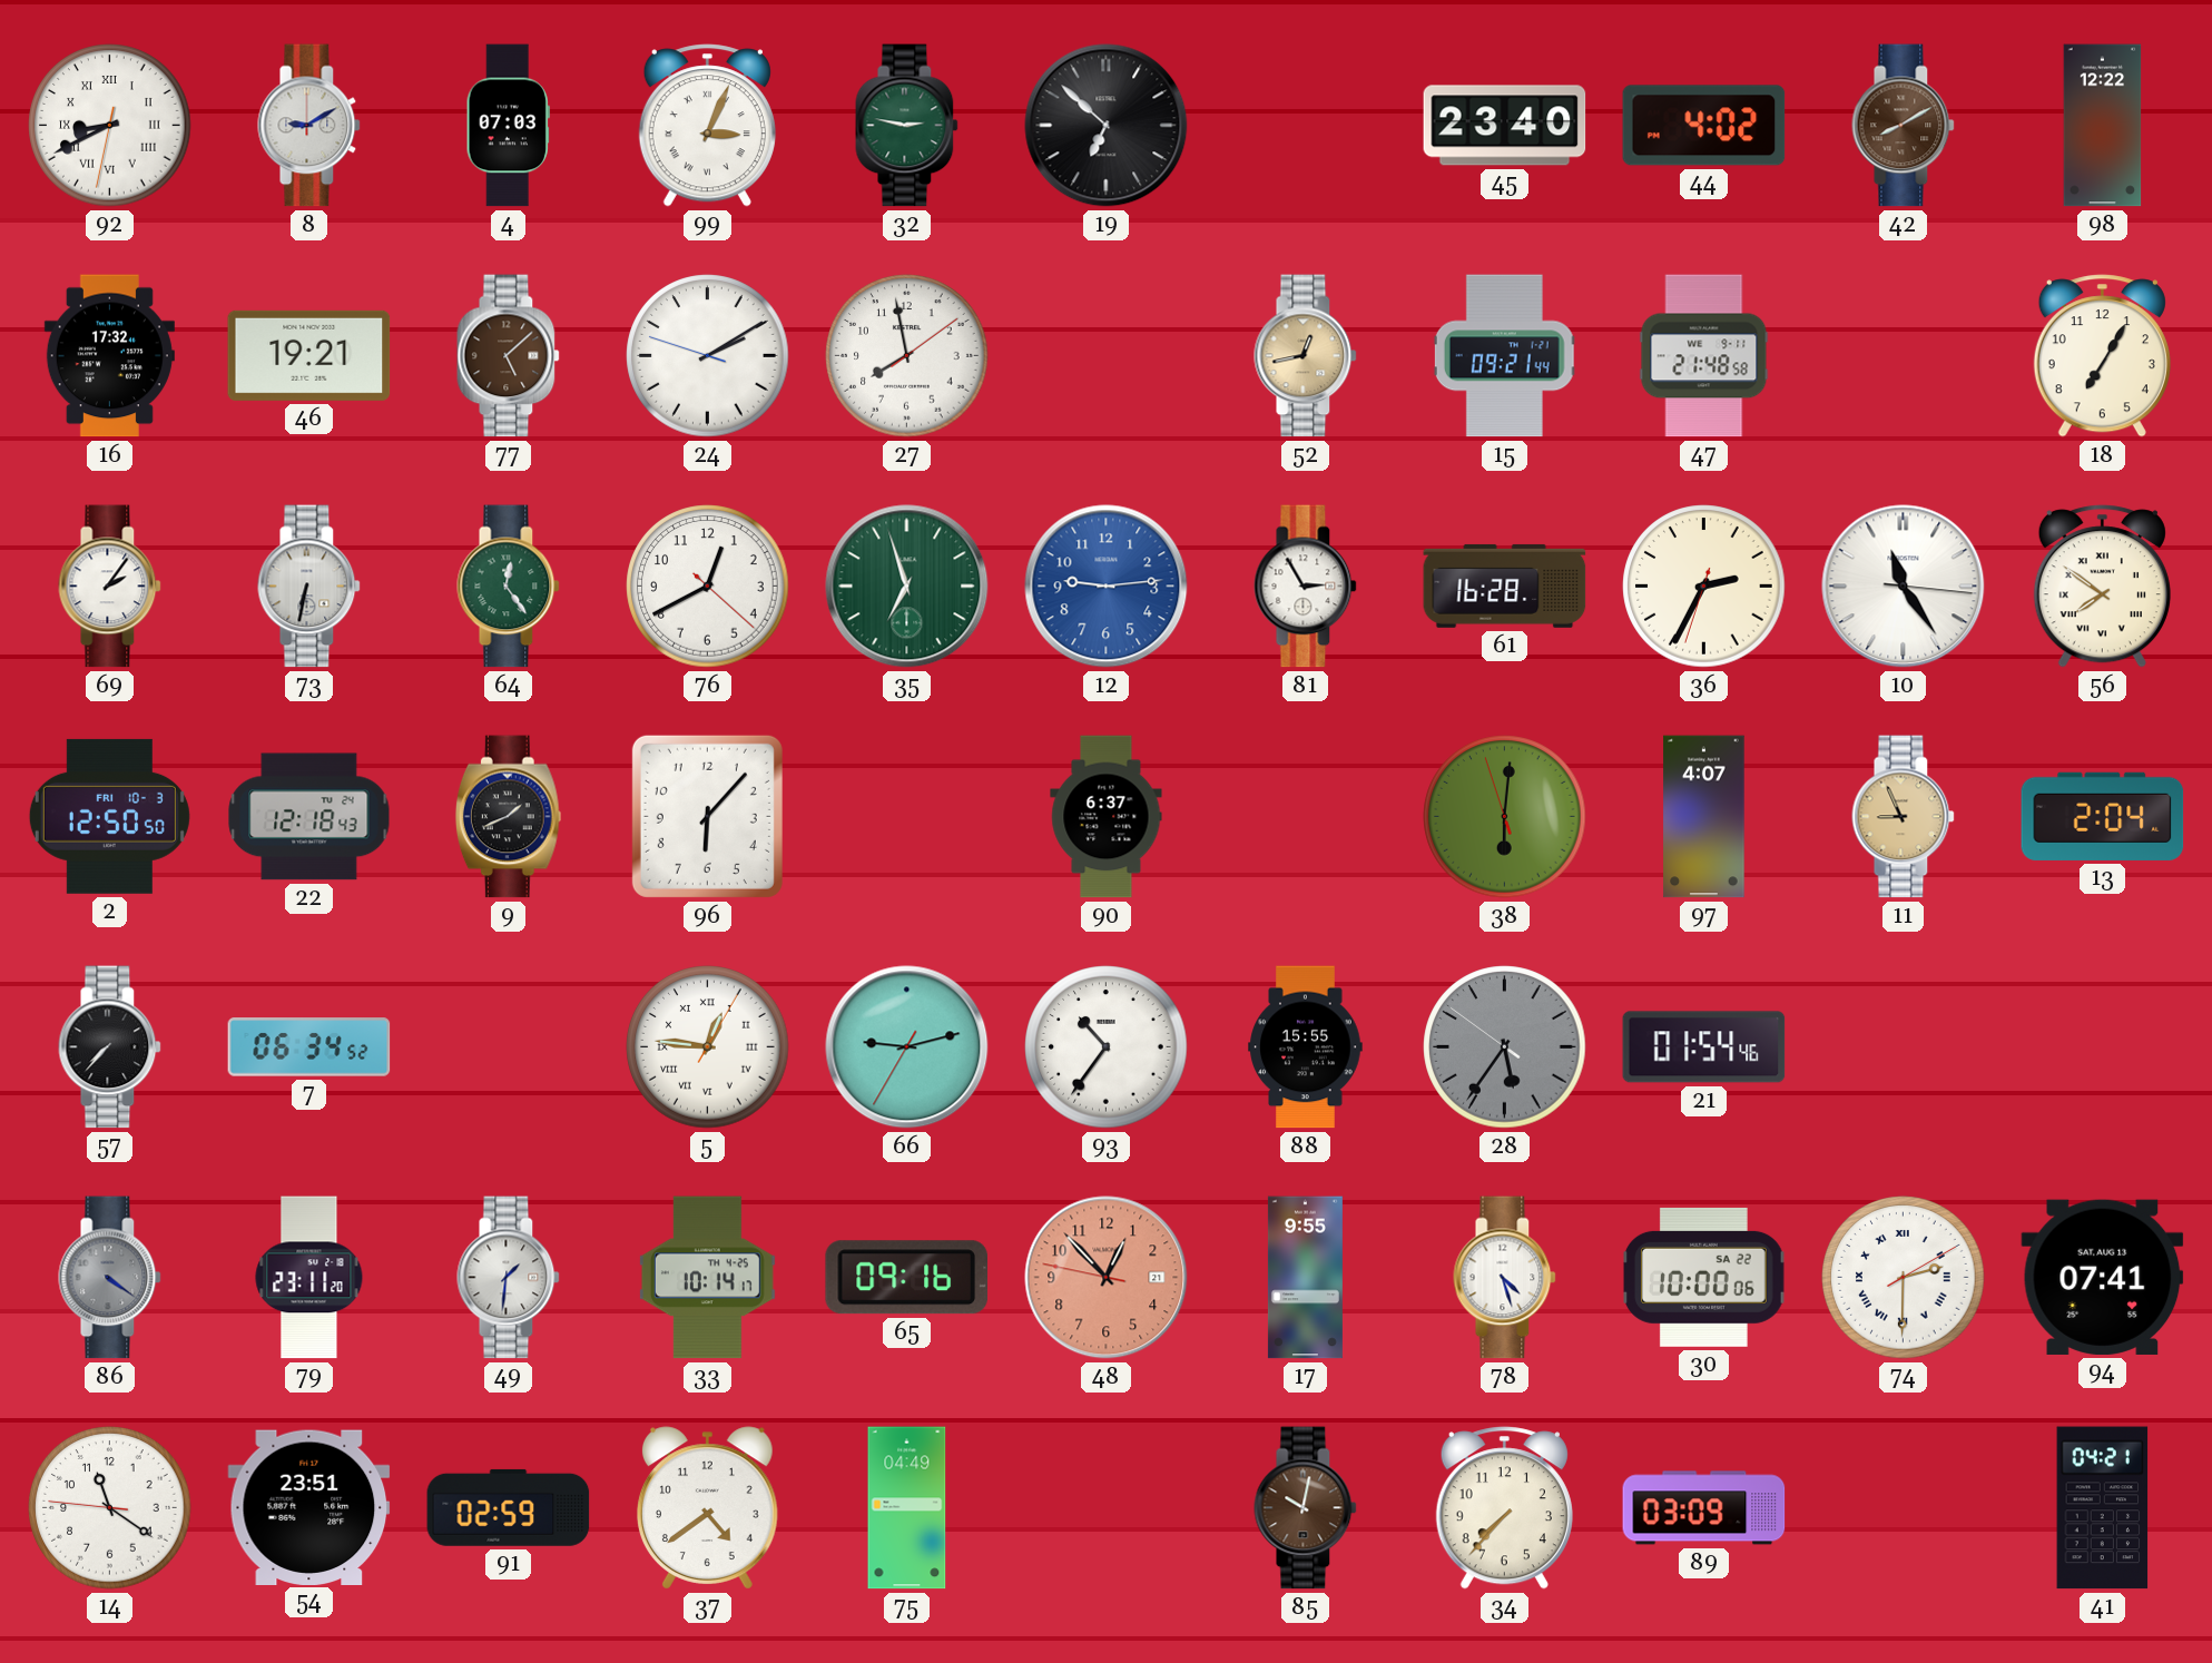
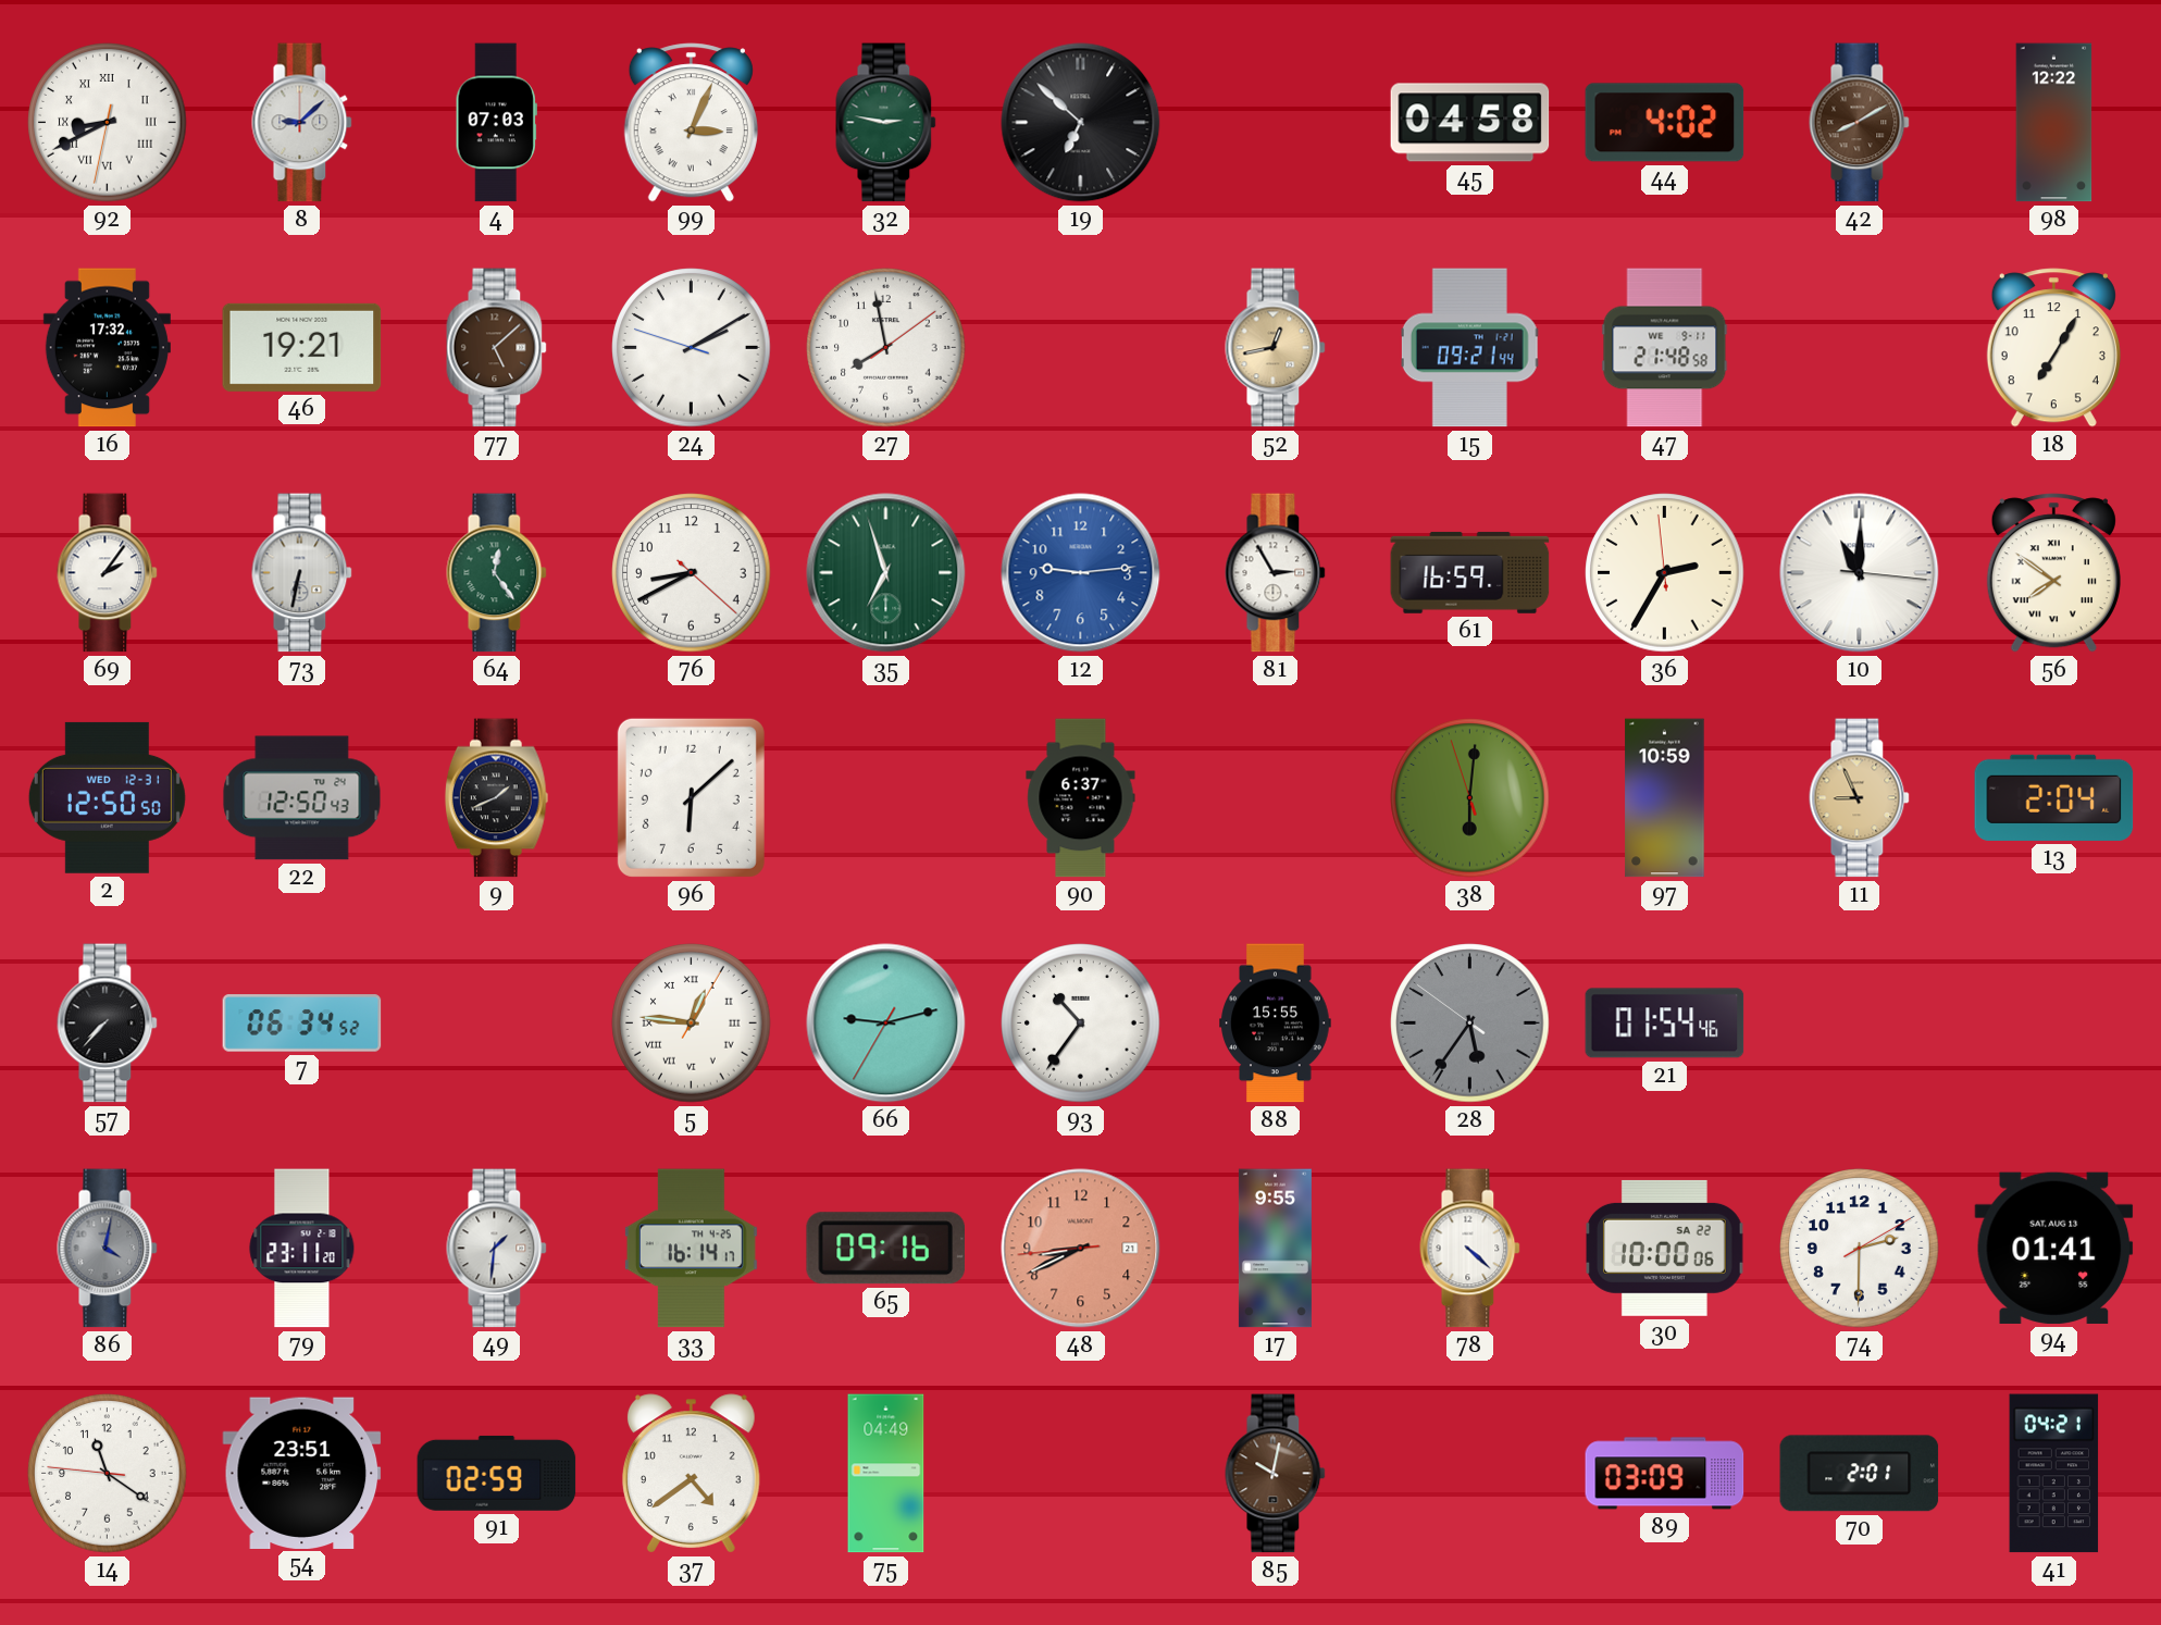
8: 9:10 -> 9:08 (302, 123)
45: 23:40 -> 04:58 (1470, 123)
76: 12:40 -> 8:40 (692, 573)
61: 16:28 -> 16:59 (1470, 572)
36: 2:34:33 -> 2:34:59 (1665, 573)
10: 11:24 -> 11:00 (1860, 573)
2 date: FRI 10-3 -> WED 12-31 (107, 797)
22: 12:18 -> 12:50 (302, 798)
96: 6:07 -> 6:08 (691, 797)
97: 4:07 -> 10:59 (1665, 798)
86: 4:21 -> 4:02 (108, 1249)
33: 10:14 -> 16:14 (691, 1249)
48: 12:52 -> 8:40 (1081, 1249)
78: 4:27 -> 4:22 (1470, 1249)
74 numerals: Roman -> Arabic (1860, 1249)
94: 07:41 -> 01:41 (2054, 1248)
34: 7:37 -> none (1504, 1508)
70: none -> 2:01 (1860, 1474)
